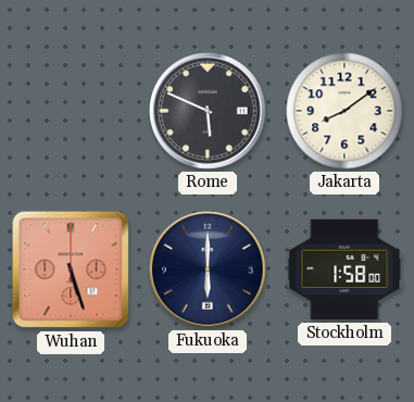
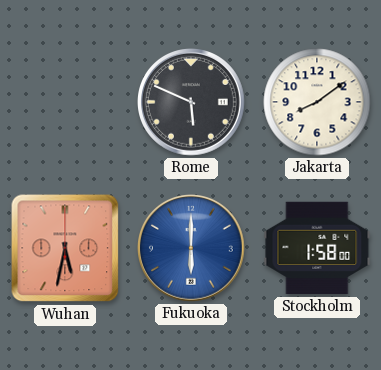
Wuhan: 5:27 -> 5:32 (65, 248)
Fukuoka dial: navy -> blue (192, 249)
